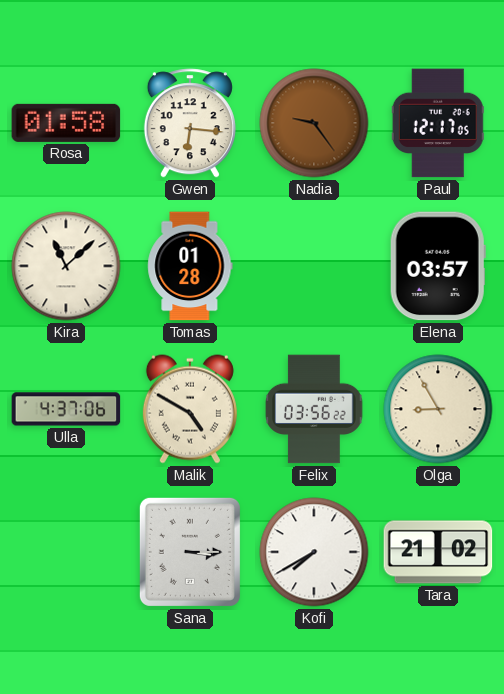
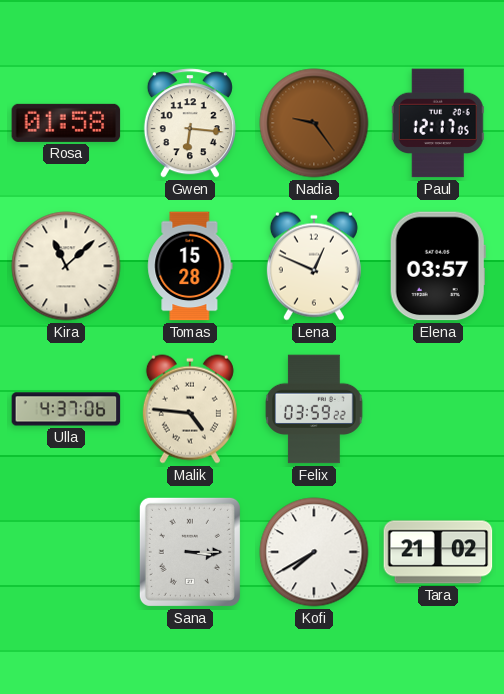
Tomas: 01:28 -> 15:28 (190, 266)
Lena: none -> 12:49 (314, 266)
Malik: 4:50 -> 4:46 (190, 409)
Felix: 03:56 -> 03:59 (314, 409)
Olga: 8:55 -> none (438, 409)
